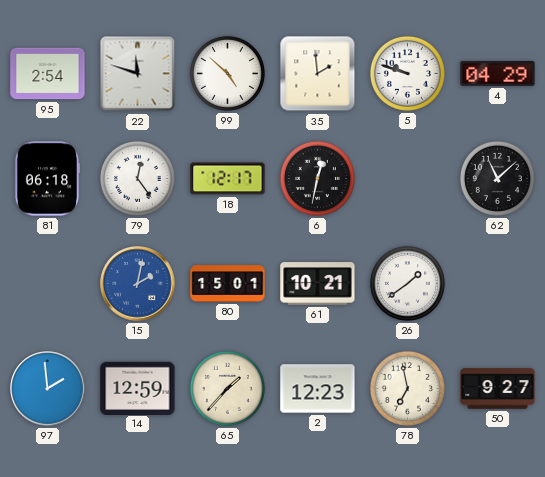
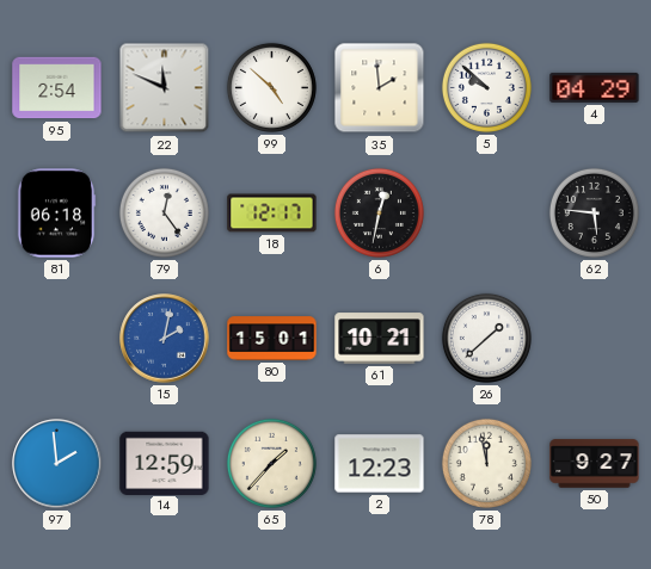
22: 11:48 -> 11:49 (165, 88)
5: 9:48 -> 9:52 (486, 87)
62: 11:08 -> 5:46 (594, 212)
26: 1:39 -> 1:38 (486, 338)
78: 6:58 -> 11:58 (486, 463)
